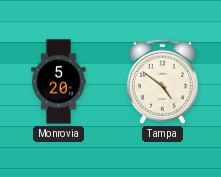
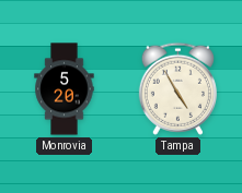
Tampa: 4:51 -> 4:55 (177, 88)
